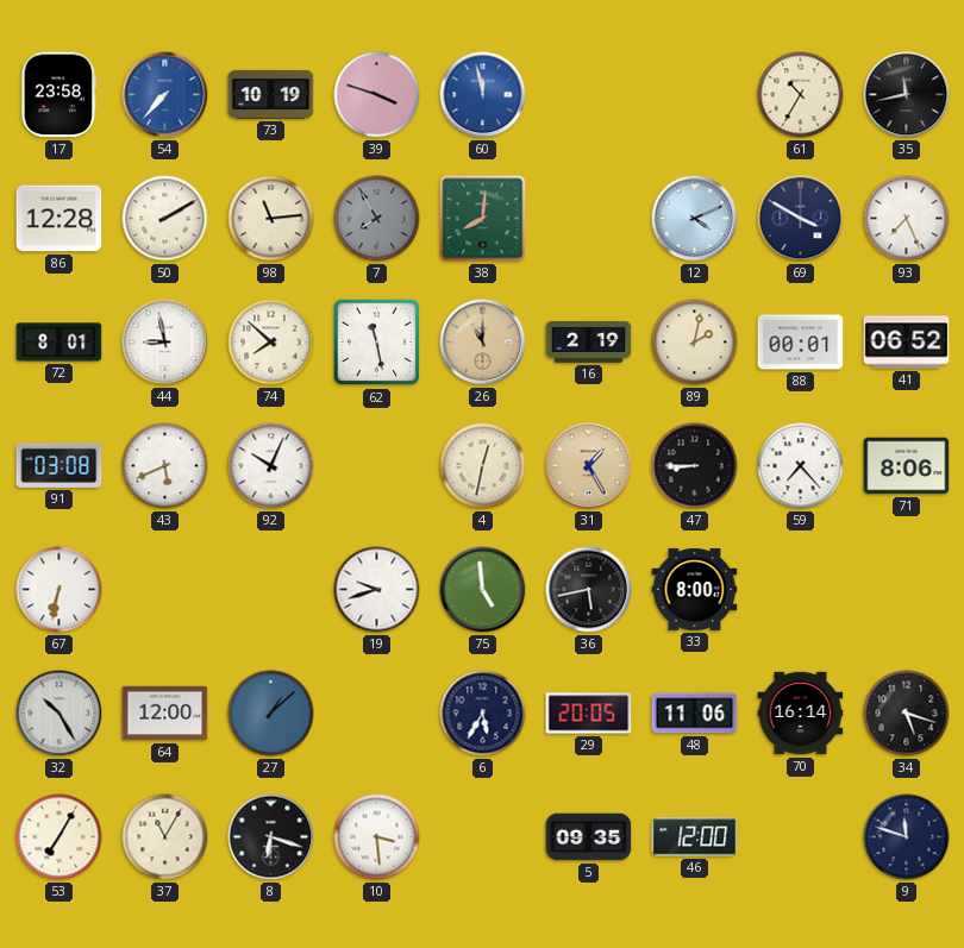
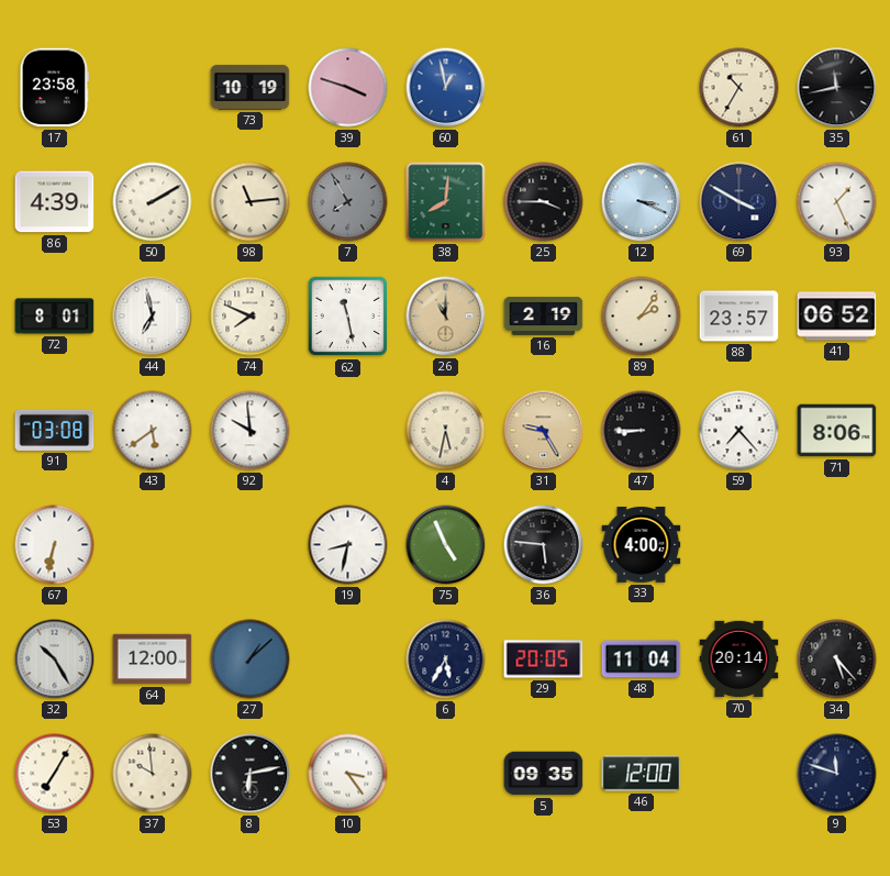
54: 7:37 -> none (165, 95)
60: 11:58 -> 12:58 (446, 88)
86: 12:28 -> 4:39 (55, 202)
25: none -> 3:45 (544, 202)
12: 4:11 -> 3:19 (642, 202)
93: 7:26 -> 1:26 (837, 202)
44: 8:58 -> 6:58 (153, 317)
74: 7:52 -> 7:49 (251, 317)
89: 2:02 -> 2:06 (642, 317)
88: 00:01 -> 23:57 (739, 317)
43: 5:41 -> 5:39 (153, 431)
92: 10:04 -> 9:59 (251, 431)
4: 12:32 -> 5:32 (446, 431)
31: 1:25 -> 9:25 (544, 431)
19: 9:42 -> 8:32 (348, 545)
75: 4:59 -> 4:56 (446, 545)
36: 5:43 -> 5:46 (544, 545)
33: 8:00 -> 4:00 (642, 544)
48: 11:06 -> 11:04 (642, 659)
70: 16:14 -> 20:14 (739, 659)
34: 5:18 -> 5:23 (837, 659)
37: 11:05 -> 9:59 (153, 774)
8: 6:18 -> 6:13 (251, 774)
10: 3:29 -> 3:24 (348, 774)
